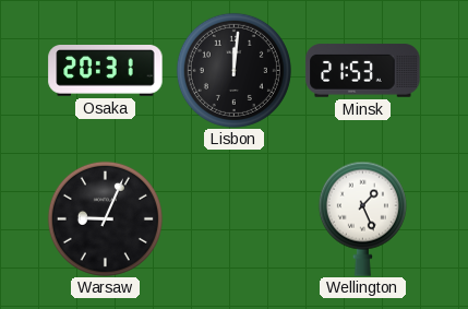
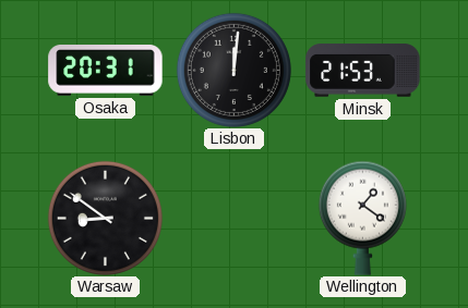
Warsaw: 9:04 -> 8:51 (105, 218)
Wellington: 1:26 -> 1:21 (362, 218)
